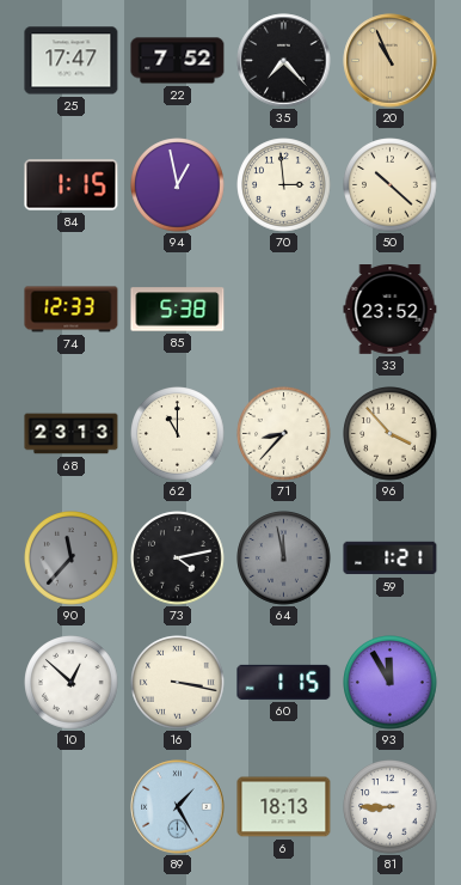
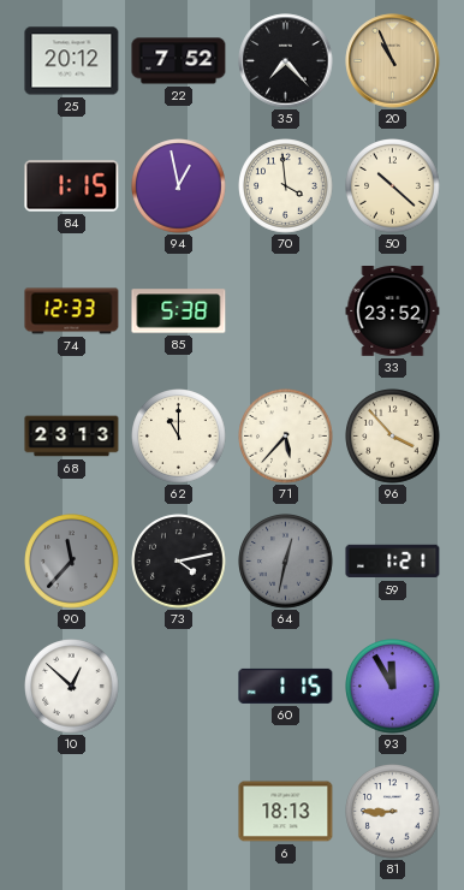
25: 17:47 -> 20:12 (72, 61)
70: 2:59 -> 3:59 (286, 186)
71: 8:37 -> 5:37 (286, 437)
64: 11:58 -> 12:32 (286, 562)
16: 3:17 -> none (178, 683)
89: 1:25 -> none (178, 807)
